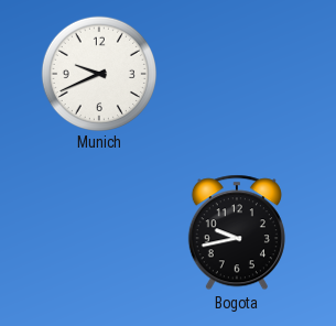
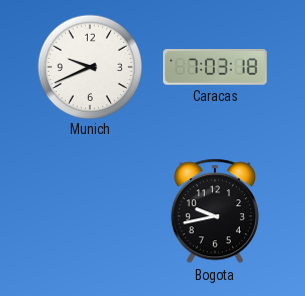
Caracas: none -> 7:03 (215, 68)
